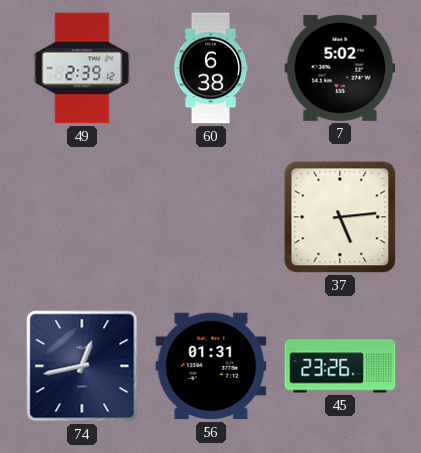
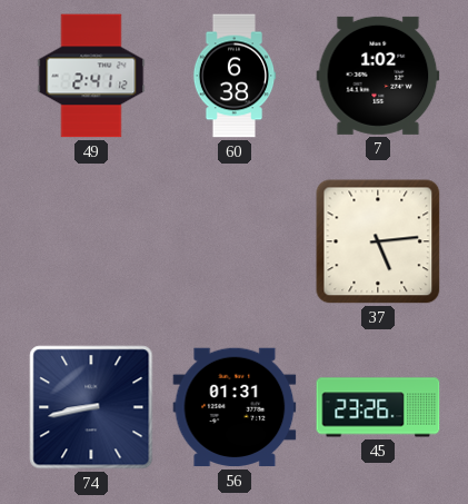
49: 2:39 -> 2:41 (91, 76)
7: 5:02 -> 1:02 (378, 76)
74: 12:43 -> 8:43 (91, 407)
